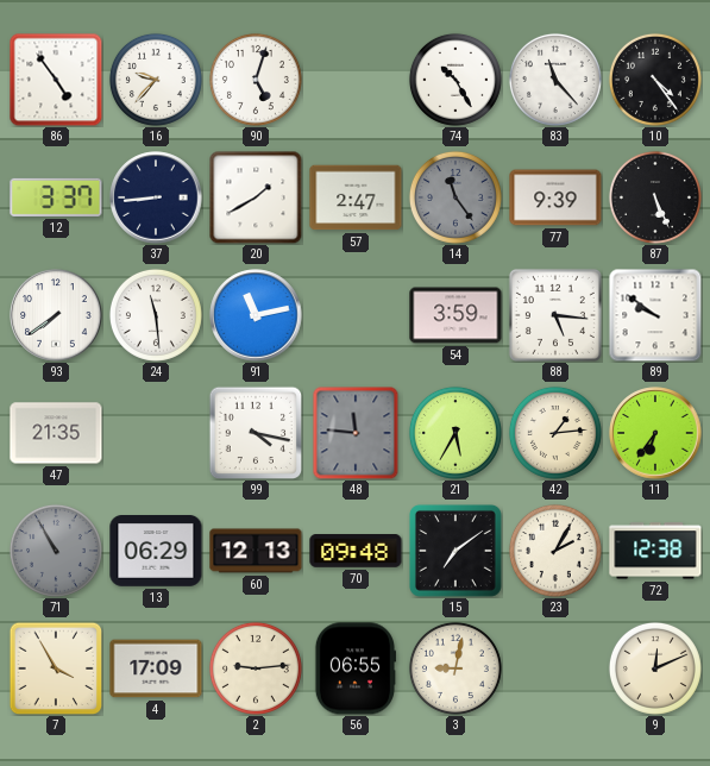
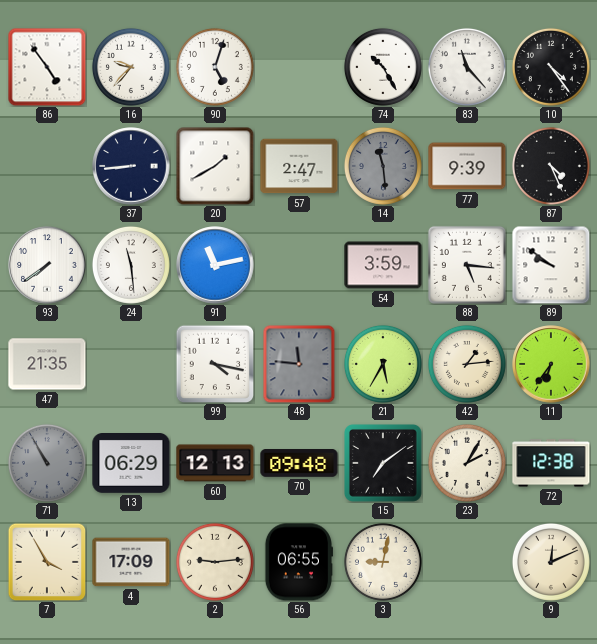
12: 3:37 -> none (56, 197)
14: 11:24 -> 11:29 (383, 166)
87: 5:26 -> 4:26 (551, 166)
